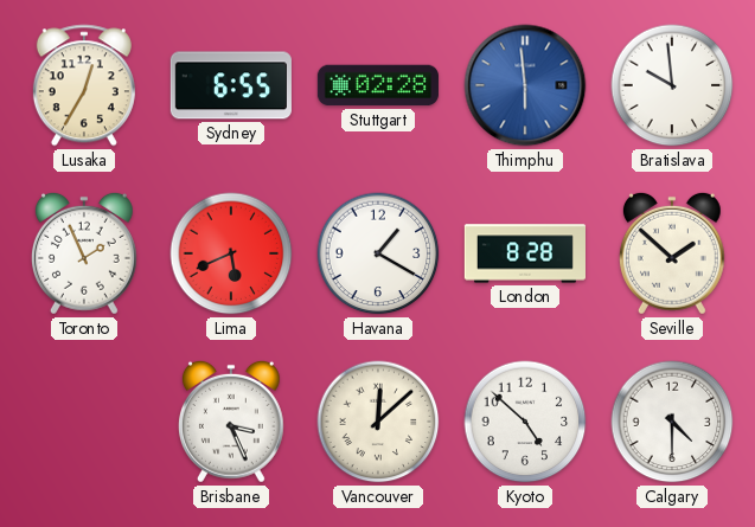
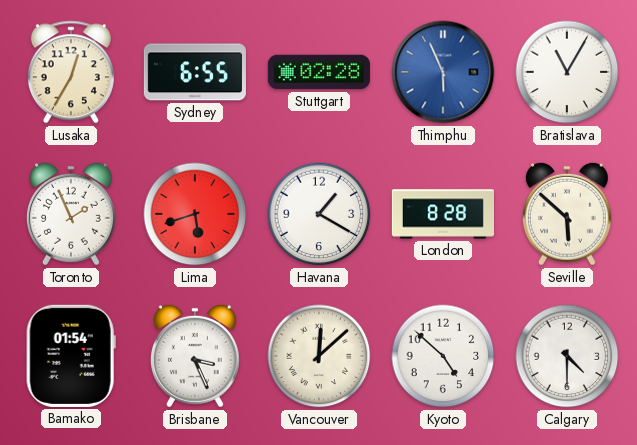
Thimphu: 5:59 -> 5:56 (443, 72)
Bratislava: 9:59 -> 11:05 (567, 72)
Lima: 5:41 -> 5:42 (195, 214)
Seville: 1:52 -> 5:52 (567, 214)
Bamako: none -> 01:54 (71, 356)
